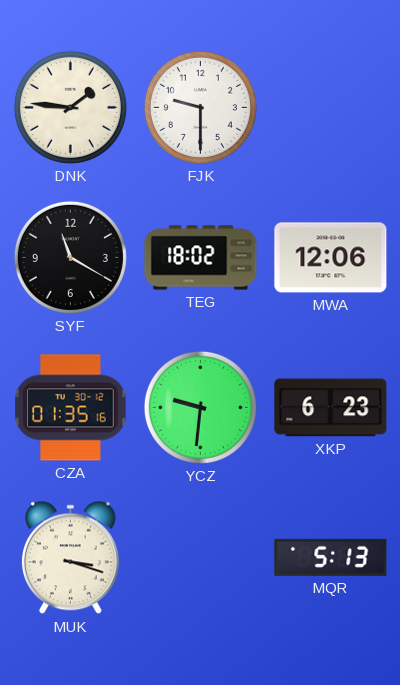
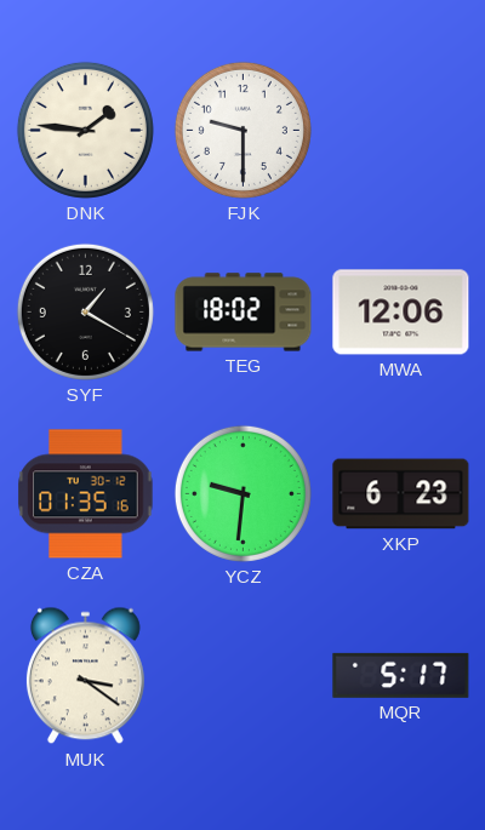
SYF: 11:20 -> 1:20 (85, 311)
MUK: 3:18 -> 3:21 (85, 676)
MQR: 5:13 -> 5:17 (401, 675)
